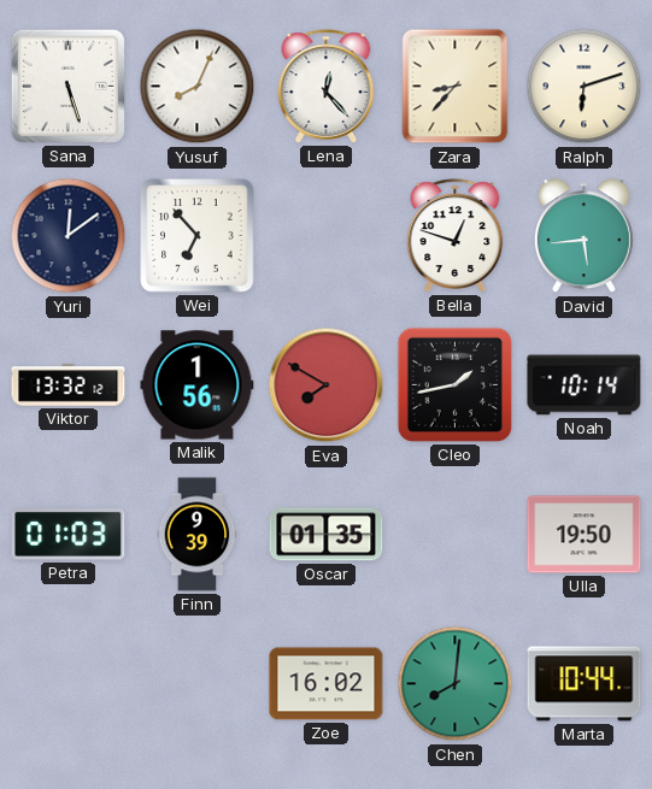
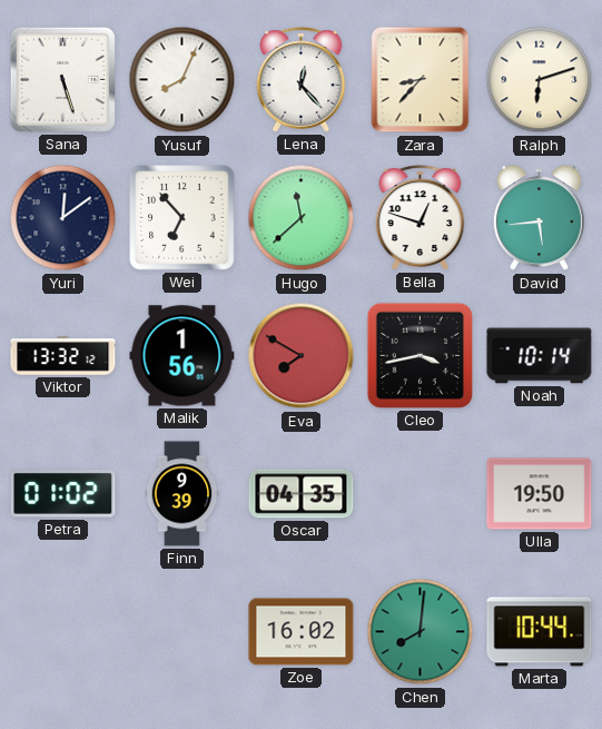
Hugo: none -> 11:38 (302, 218)
Cleo: 1:43 -> 3:43 (420, 355)
Petra: 01:03 -> 01:02 (63, 494)
Oscar: 01:35 -> 04:35 (302, 494)
